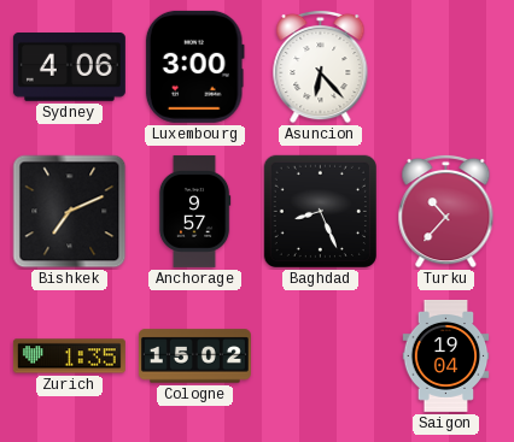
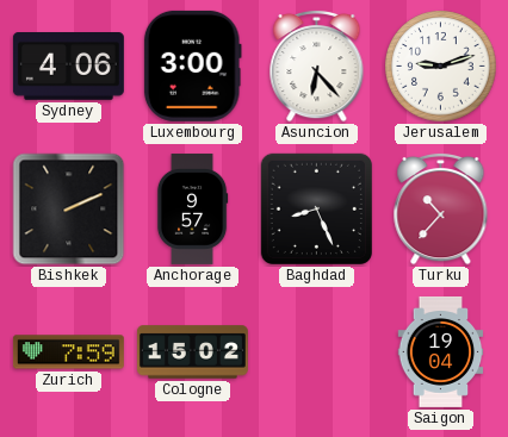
Jerusalem: none -> 9:12 (441, 67)
Bishkek: 7:11 -> 2:11 (69, 210)
Zurich: 1:35 -> 7:59 (68, 352)
